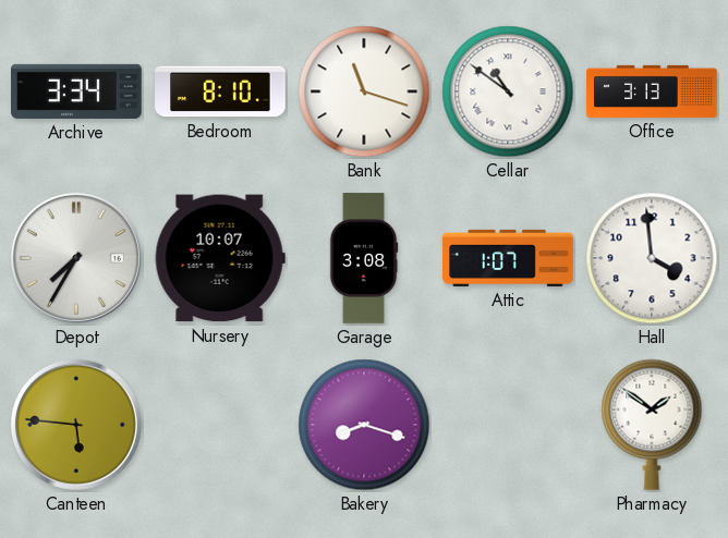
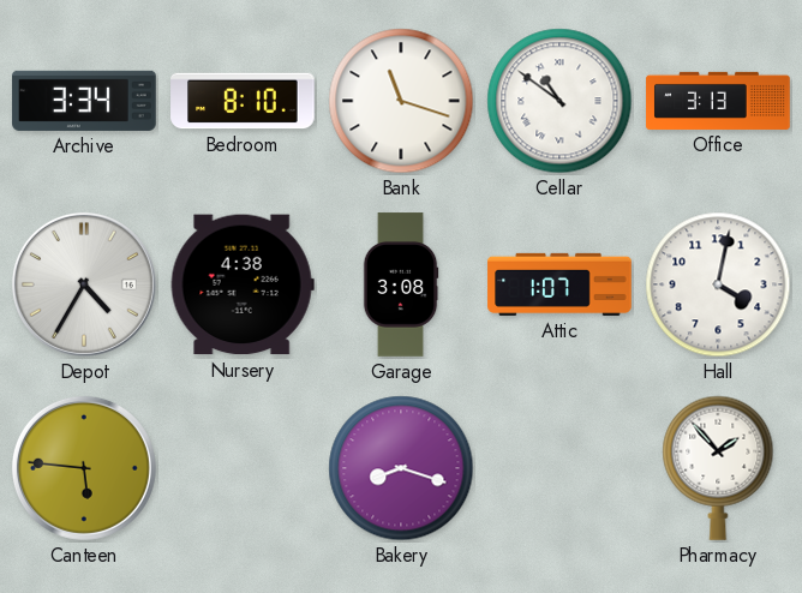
Depot: 7:35 -> 4:35 (84, 284)
Nursery: 10:07 -> 4:38 (243, 284)
Hall: 3:59 -> 4:02 (718, 284)
Pharmacy: 1:51 -> 1:53 (718, 468)
